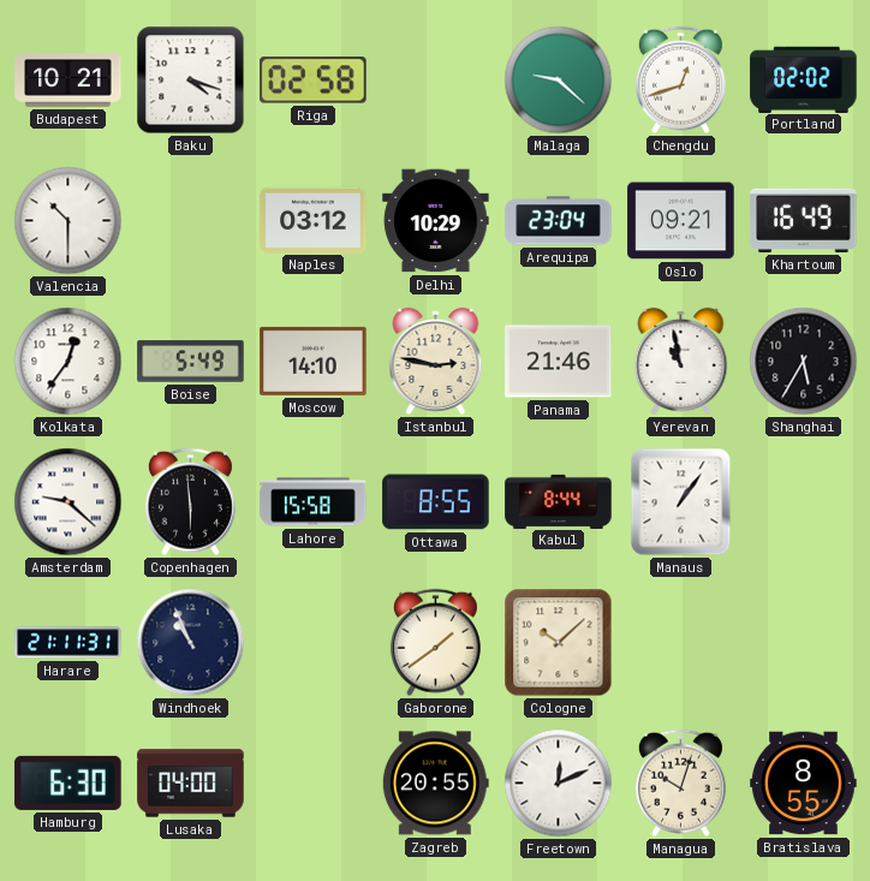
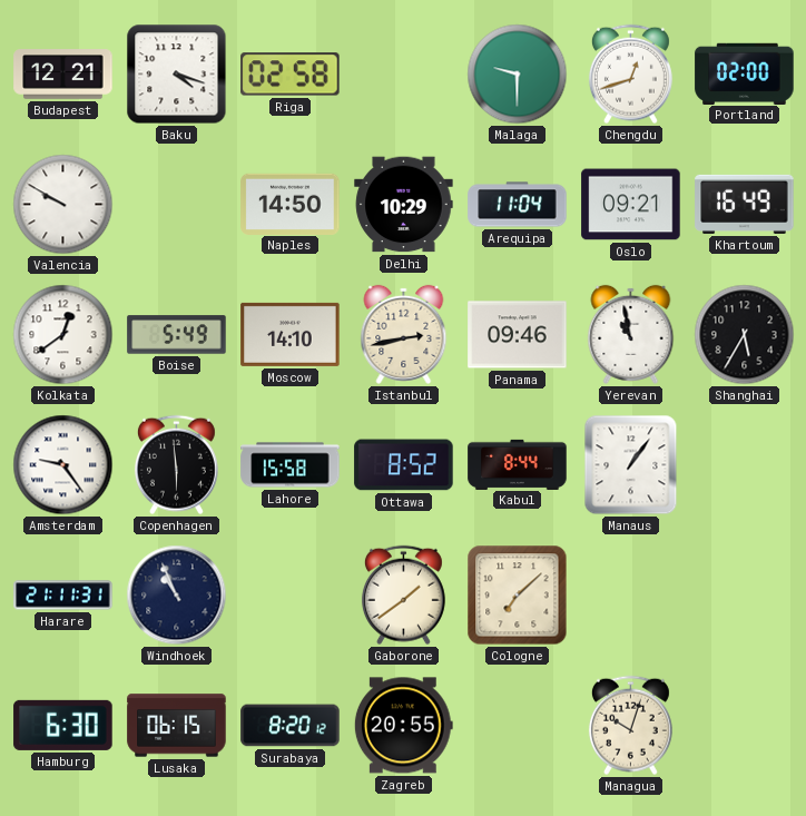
Budapest: 10:21 -> 12:21 (63, 75)
Malaga: 9:22 -> 9:30 (518, 75)
Portland: 02:02 -> 02:00 (745, 73)
Valencia: 10:30 -> 9:50 (63, 205)
Naples: 03:12 -> 14:50 (291, 204)
Arequipa: 23:04 -> 11:04 (518, 205)
Kolkata: 12:36 -> 12:39 (63, 335)
Istanbul: 2:47 -> 2:43 (404, 334)
Panama: 21:46 -> 09:46 (518, 335)
Amsterdam: 9:22 -> 9:24 (63, 465)
Ottawa: 8:55 -> 8:52 (404, 465)
Cologne: 10:08 -> 7:08 (518, 596)
Lusaka: 04:00 -> 06:15 (177, 726)
Surabaya: none -> 8:20 (291, 726)
Freetown: 12:11 -> none (559, 784)
Bratislava: 8:55 -> none (804, 784)
